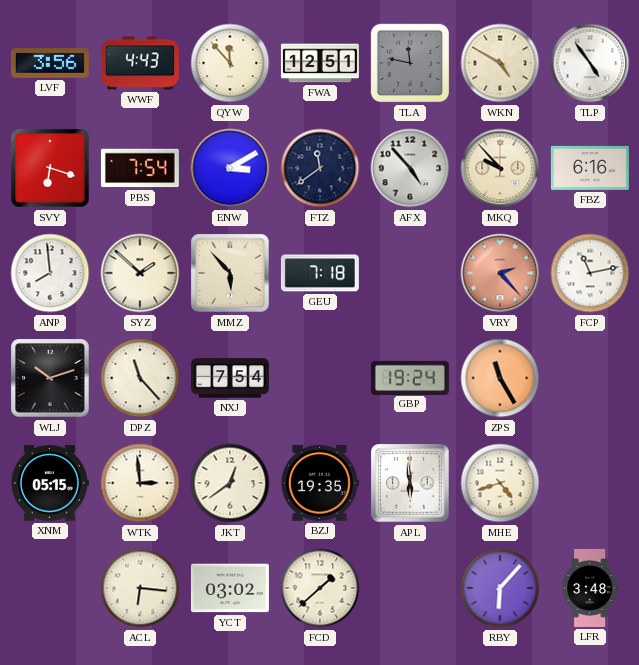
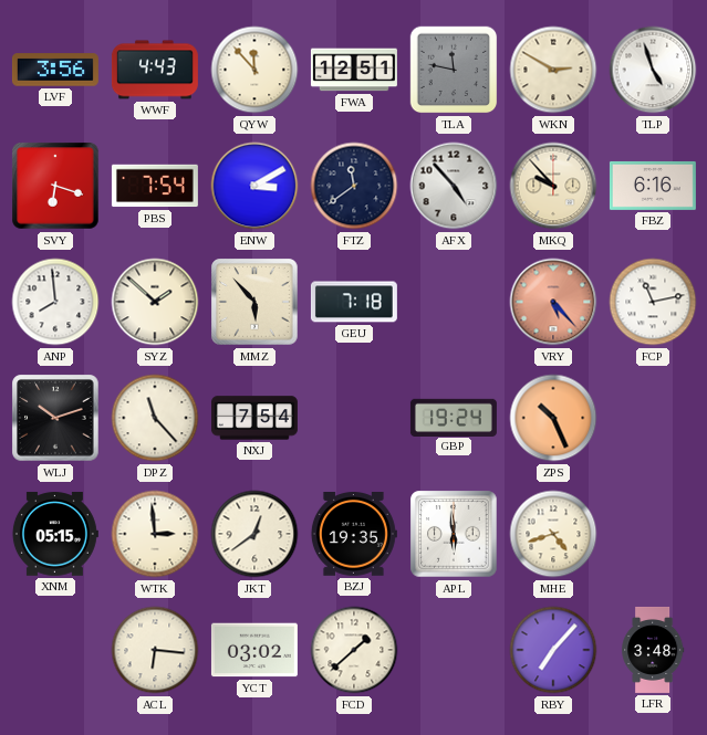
WKN: 4:50 -> 2:50 (553, 70)
TLP: 4:54 -> 4:57 (653, 70)
VRY: 2:23 -> 5:23 (553, 302)
ZPS: 11:25 -> 10:26 (553, 418)
RBY: 6:07 -> 7:07 (553, 650)
